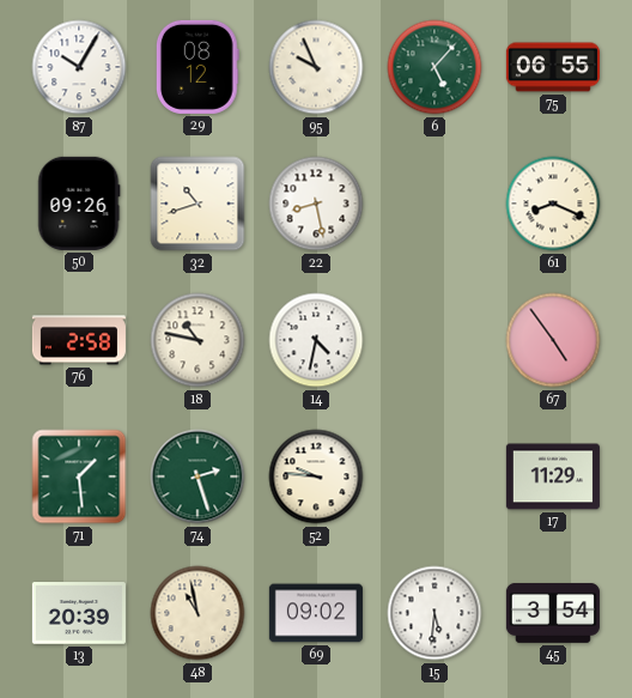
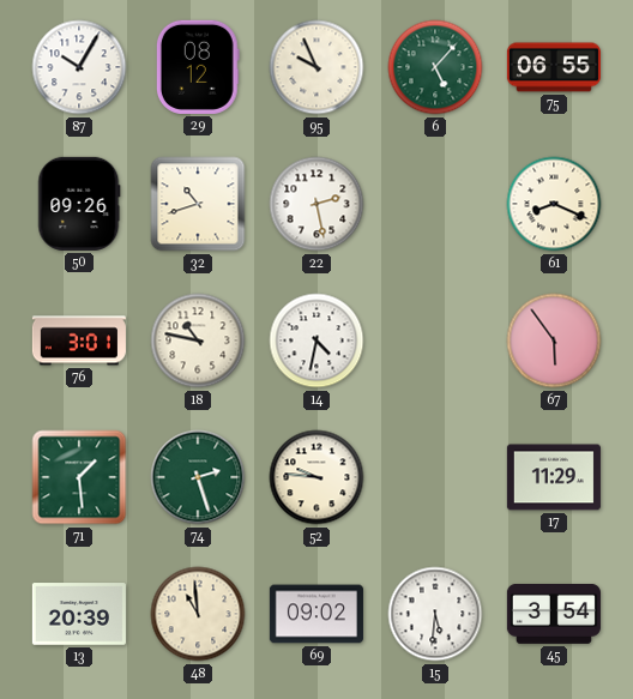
22: 8:28 -> 2:28 (316, 204)
76: 2:58 -> 3:01 (79, 341)
67: 4:54 -> 5:54 (554, 341)
48: 10:58 -> 10:59 (198, 614)
